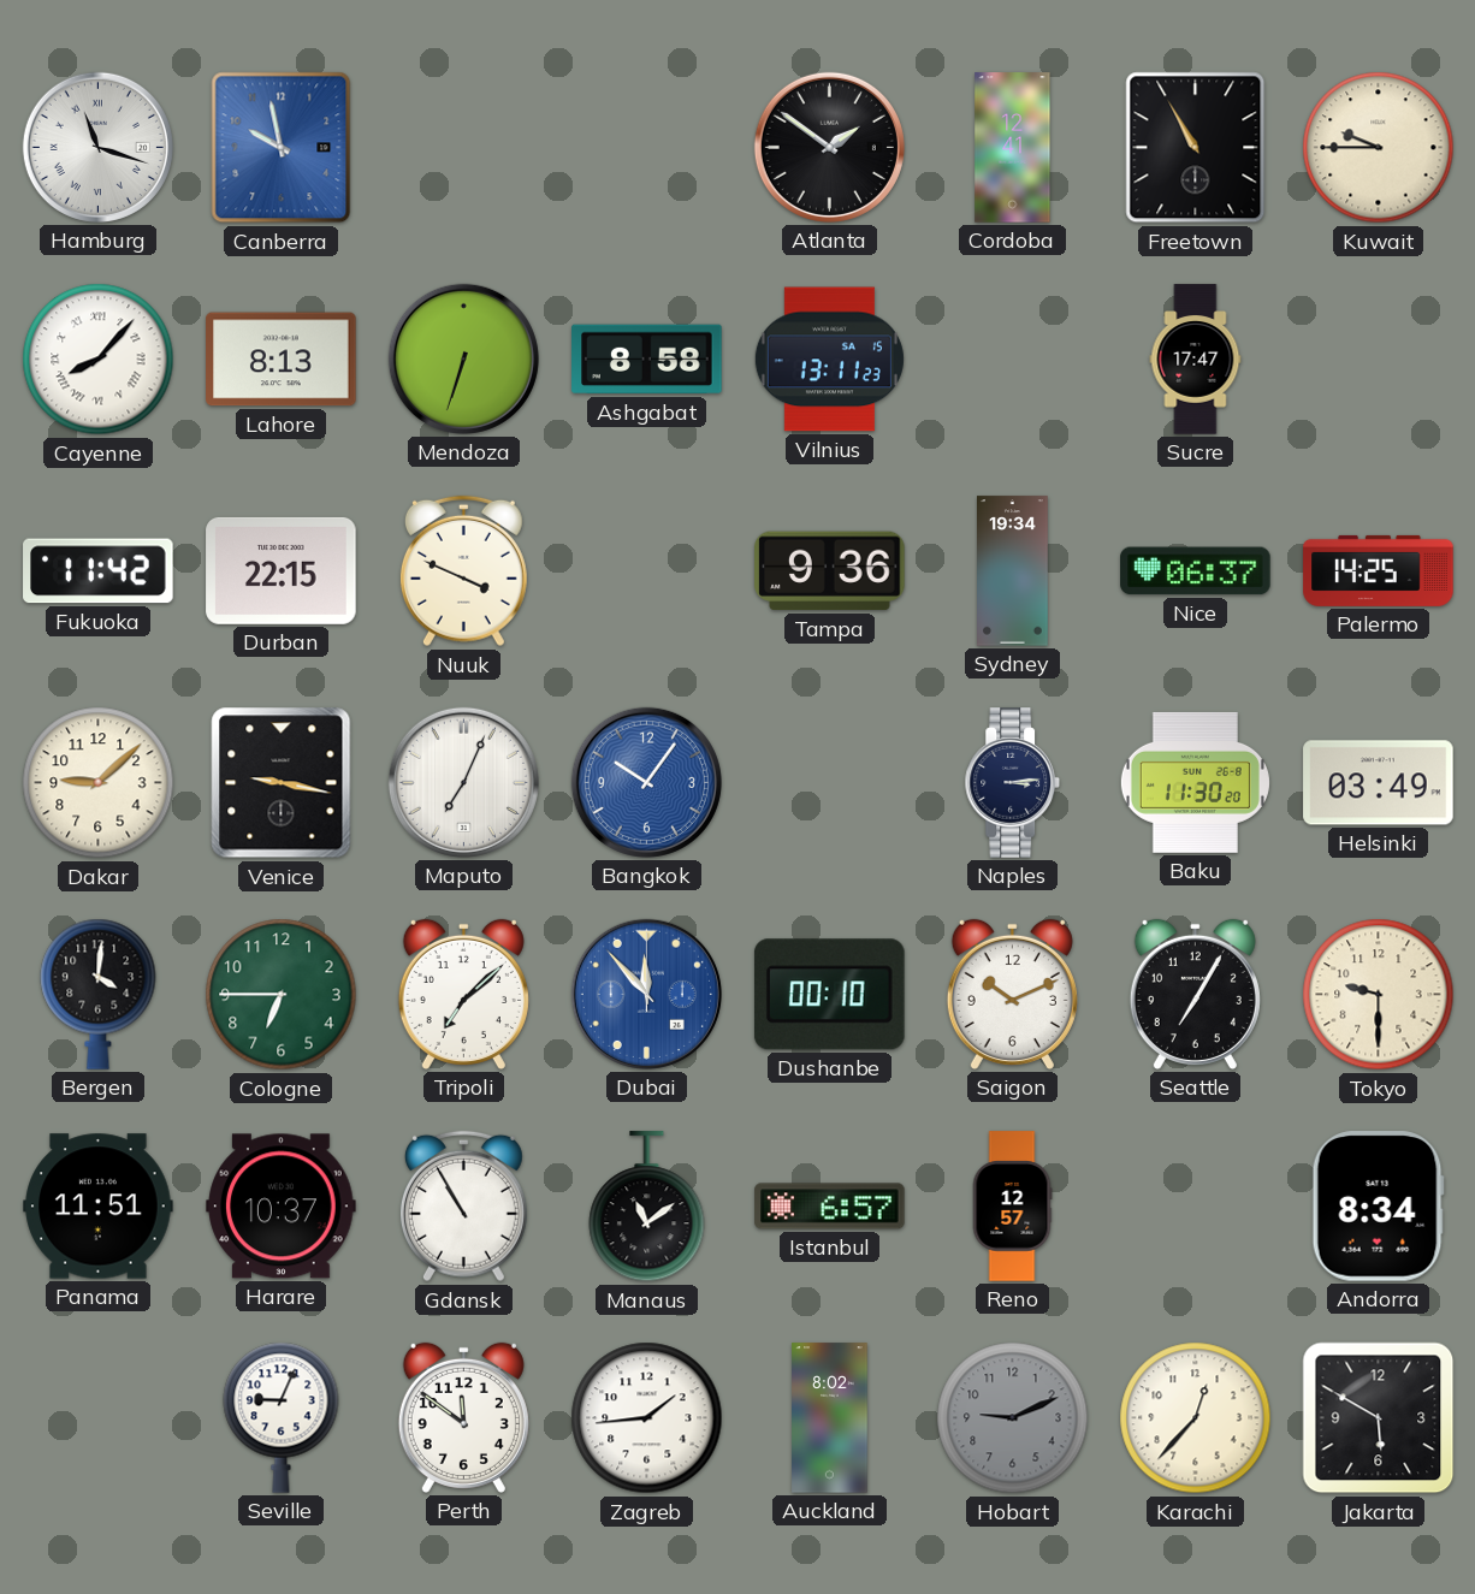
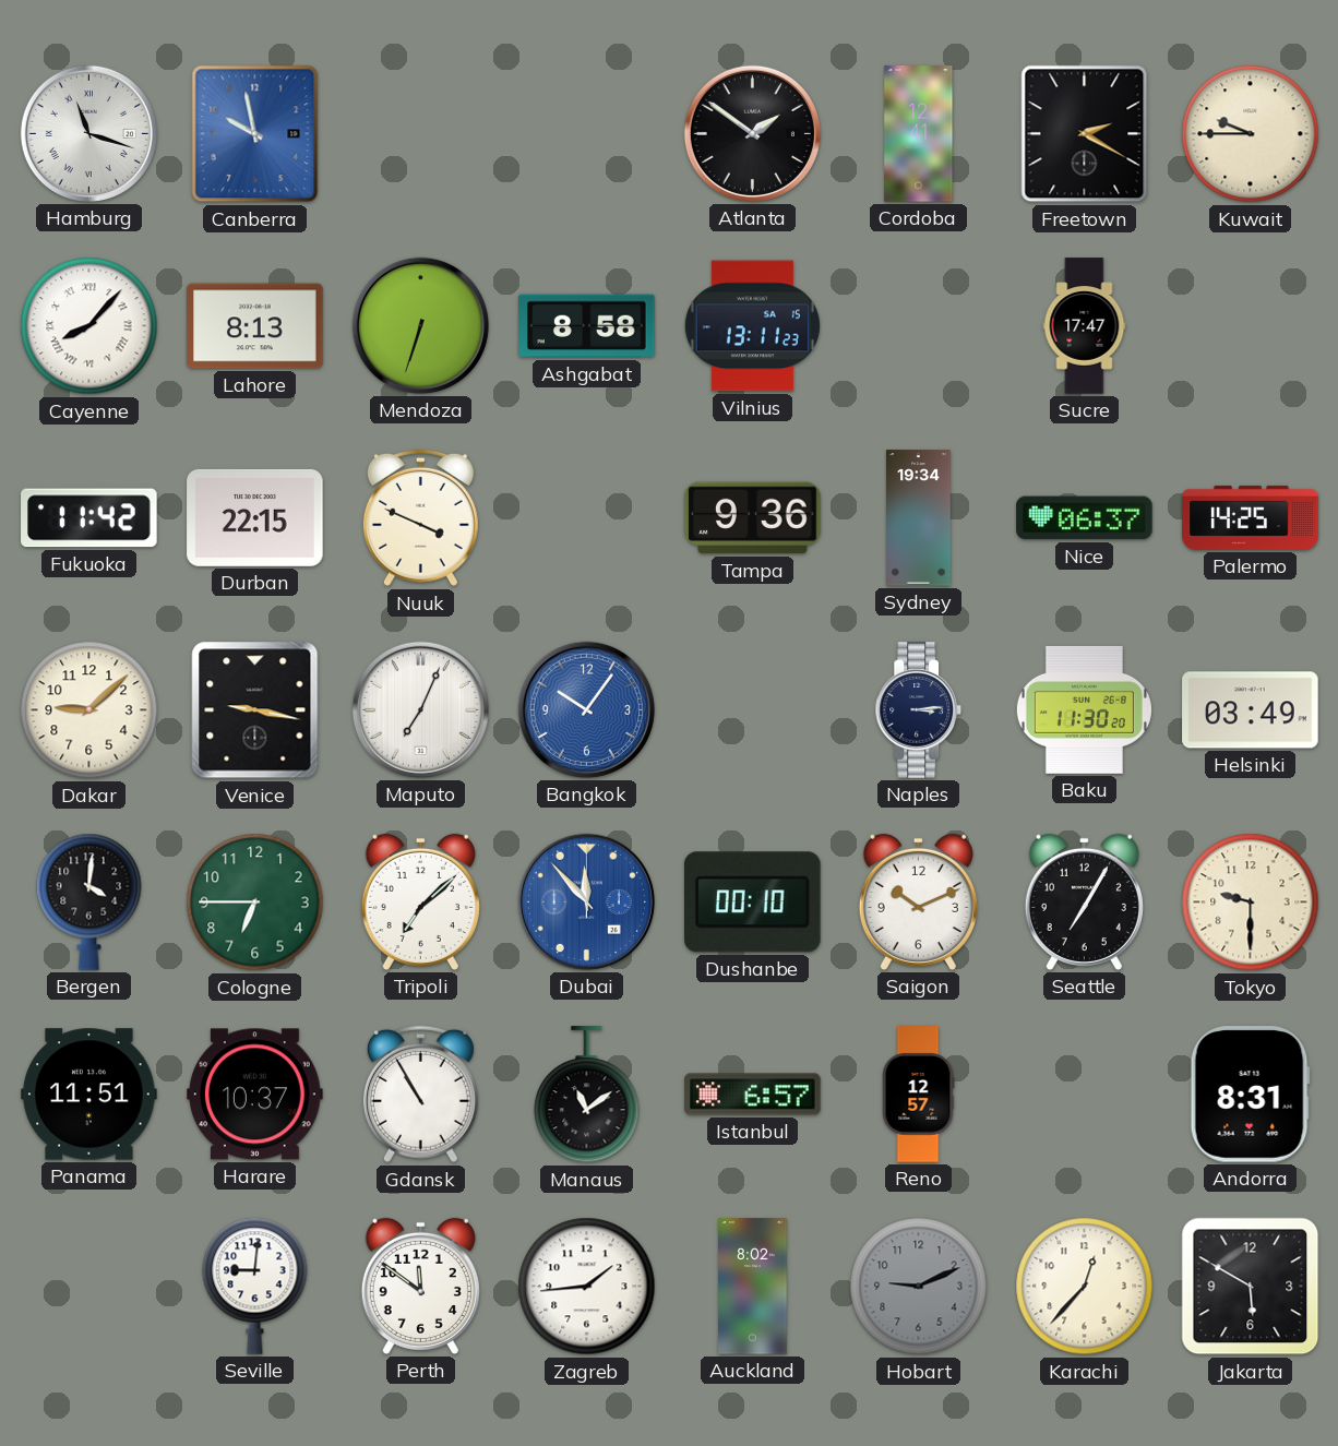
Freetown: 10:55 -> 2:20 (1085, 134)
Andorra: 8:34 -> 8:31 (1250, 1095)
Seville: 9:04 -> 9:01 (255, 1286)
